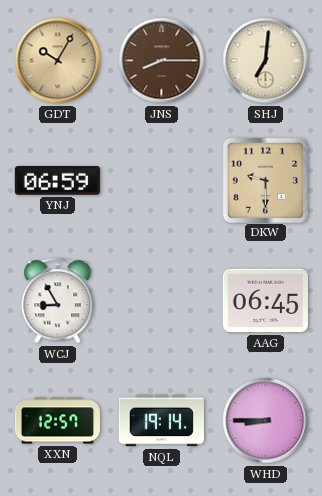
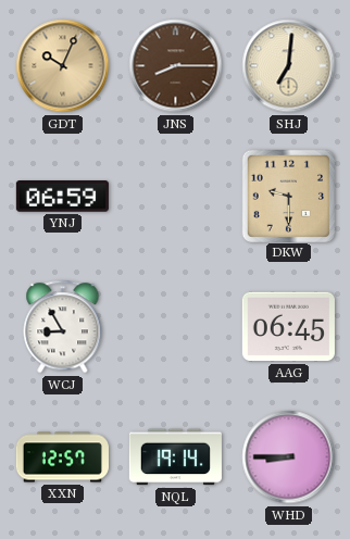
GDT: 10:05 -> 10:04 (63, 66)
